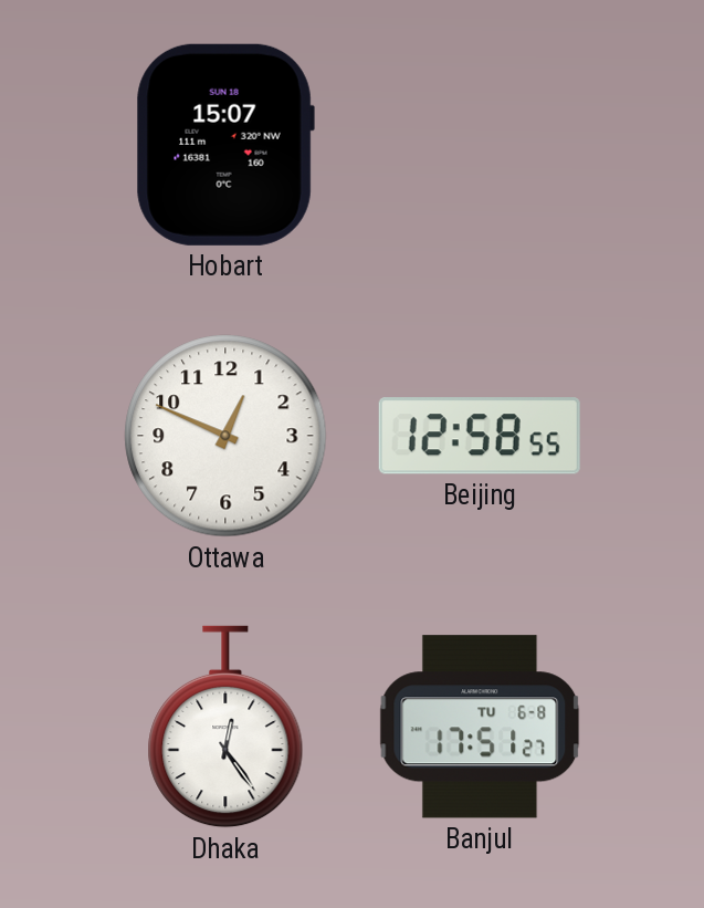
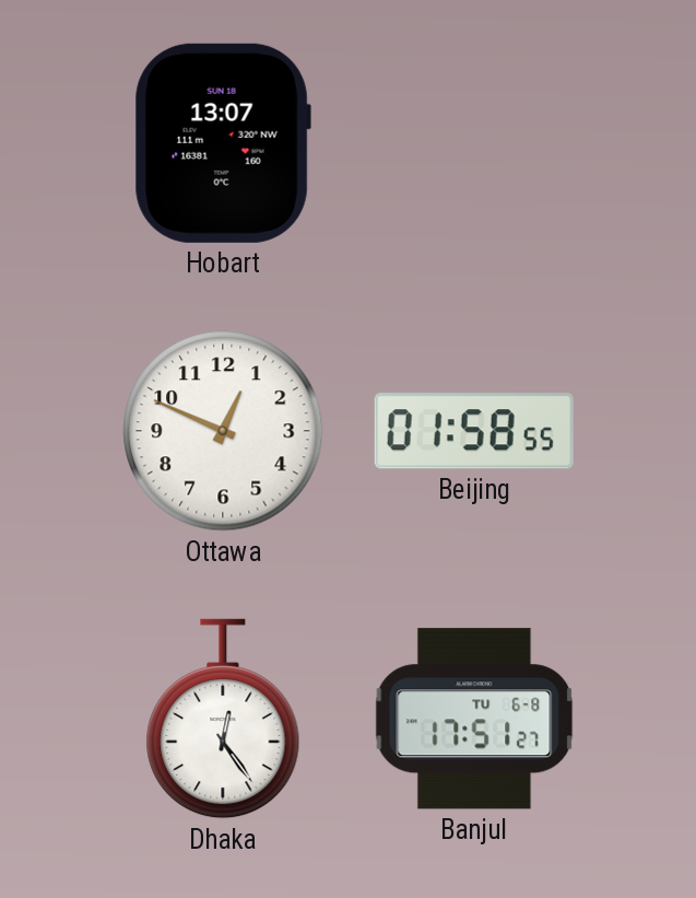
Hobart: 15:07 -> 13:07 (223, 143)
Beijing: 12:58 -> 01:58 (474, 431)
